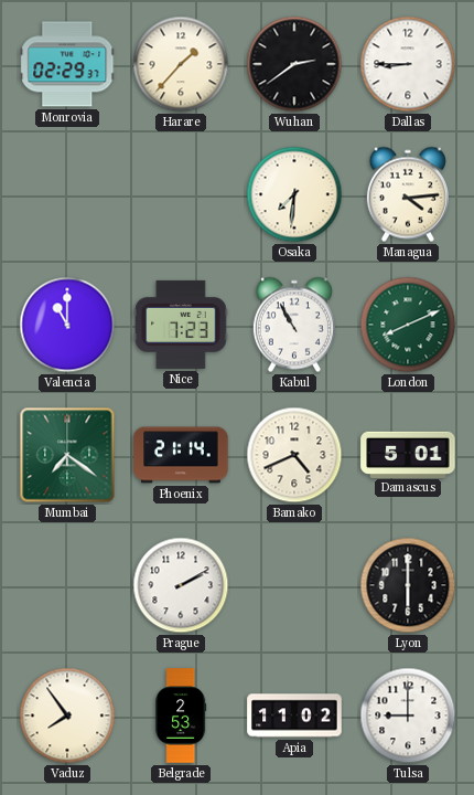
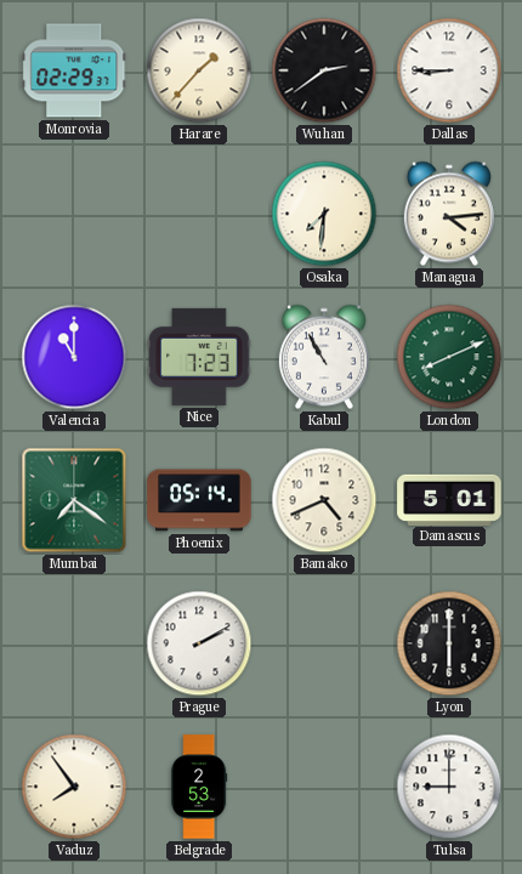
Phoenix: 21:14 -> 05:14 (199, 500)
Apia: 11:02 -> none (294, 715)
